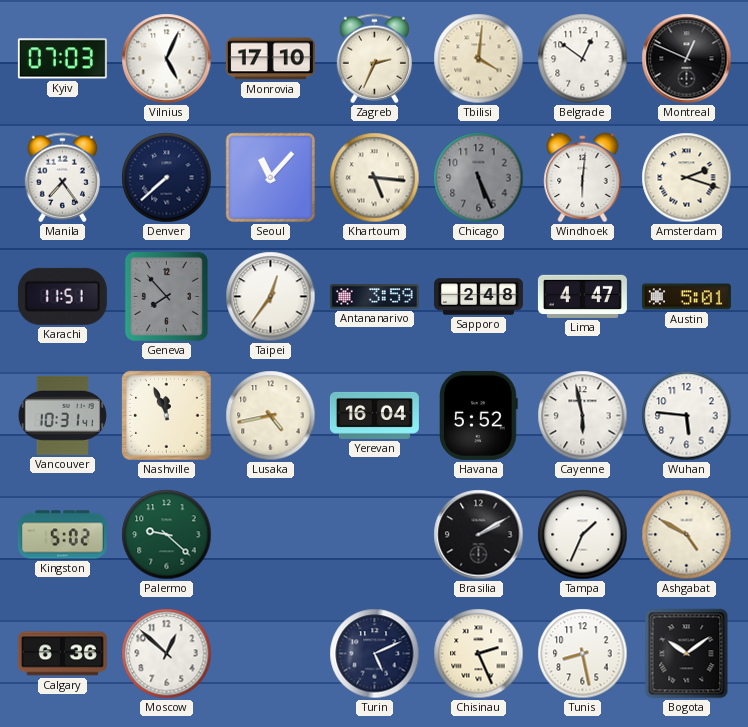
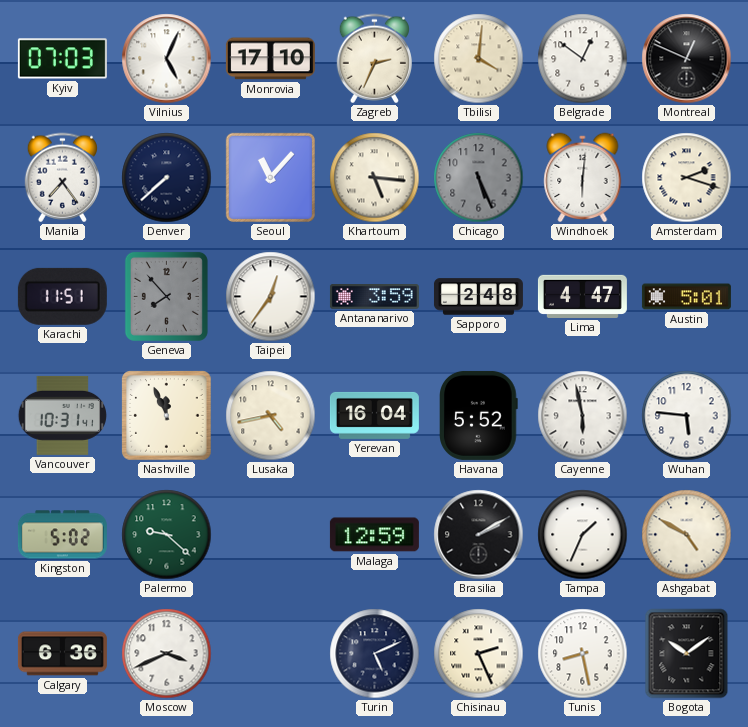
Malaga: none -> 12:59 (374, 535)
Moscow: 12:52 -> 3:41 (167, 654)
